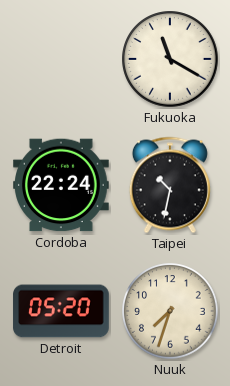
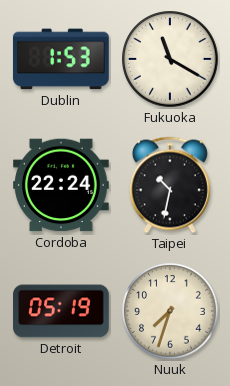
Dublin: none -> 1:53 (61, 59)
Detroit: 05:20 -> 05:19 (61, 311)
